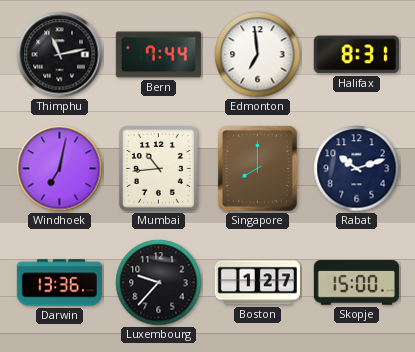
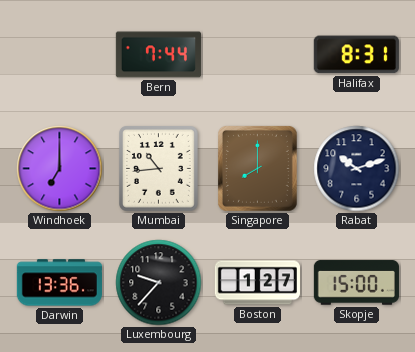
Thimphu: 11:13 -> none (60, 55)
Edmonton: 6:59 -> none (258, 55)
Windhoek: 7:02 -> 7:00 (60, 169)
